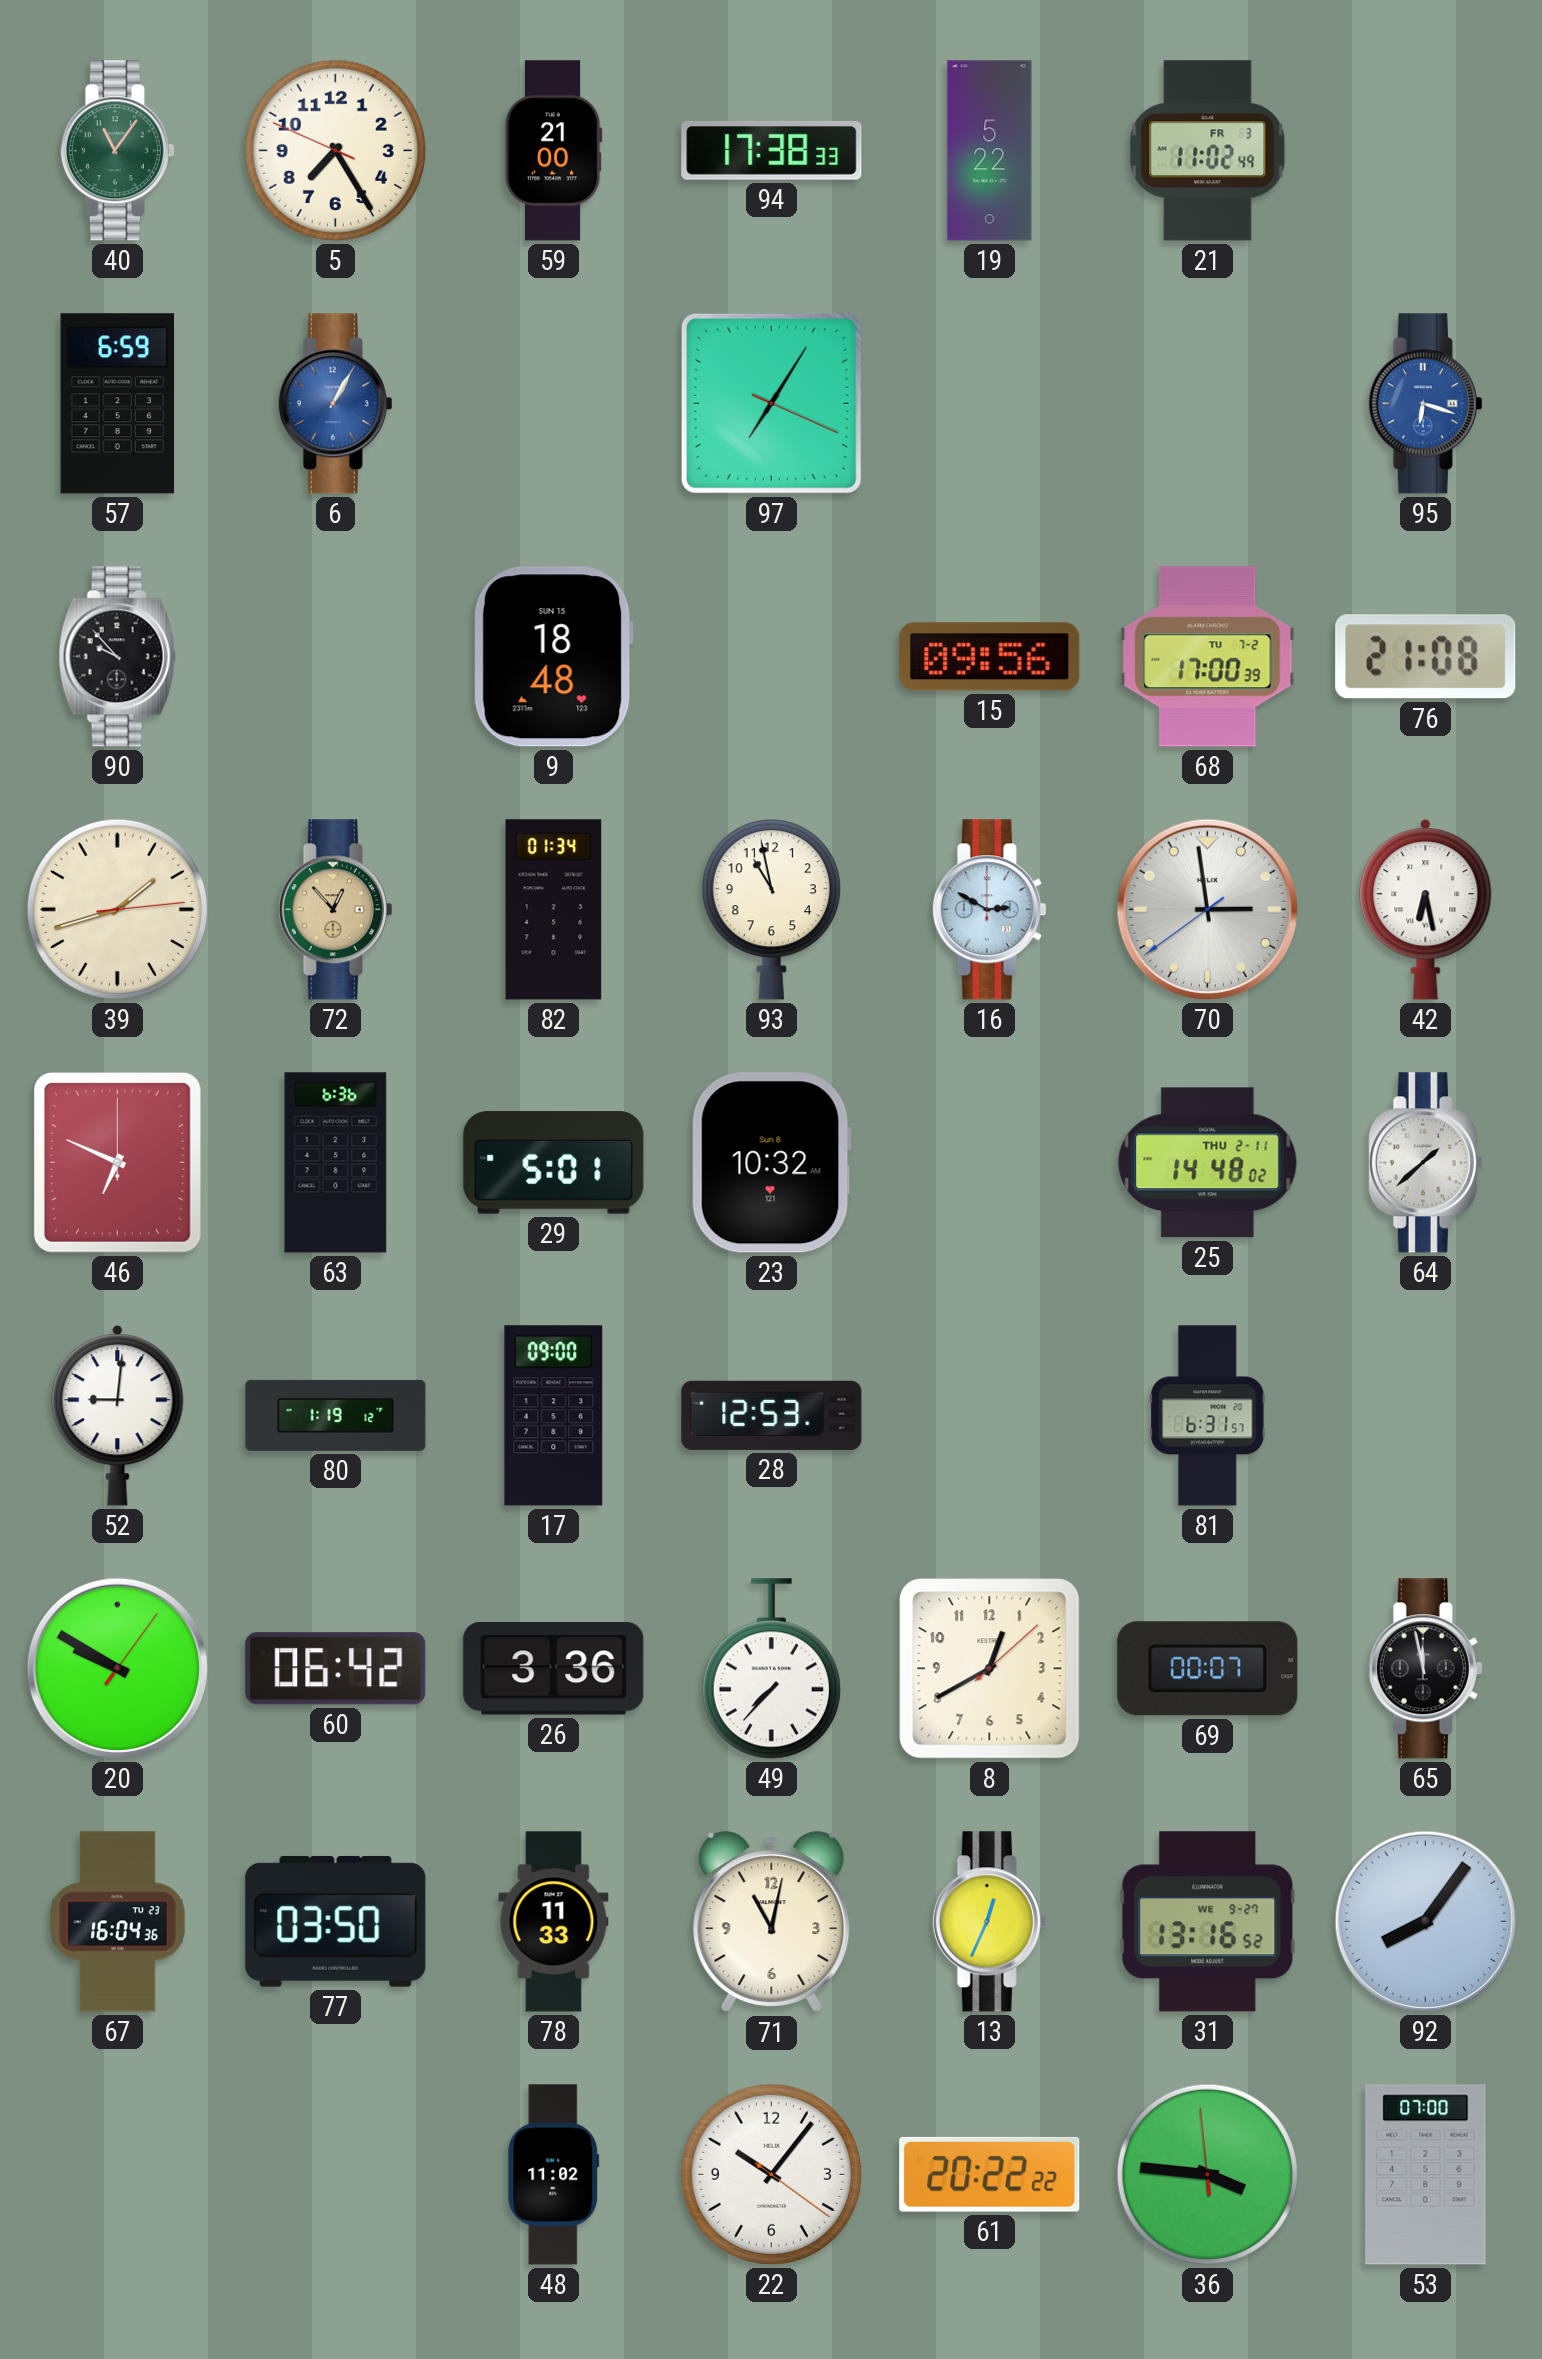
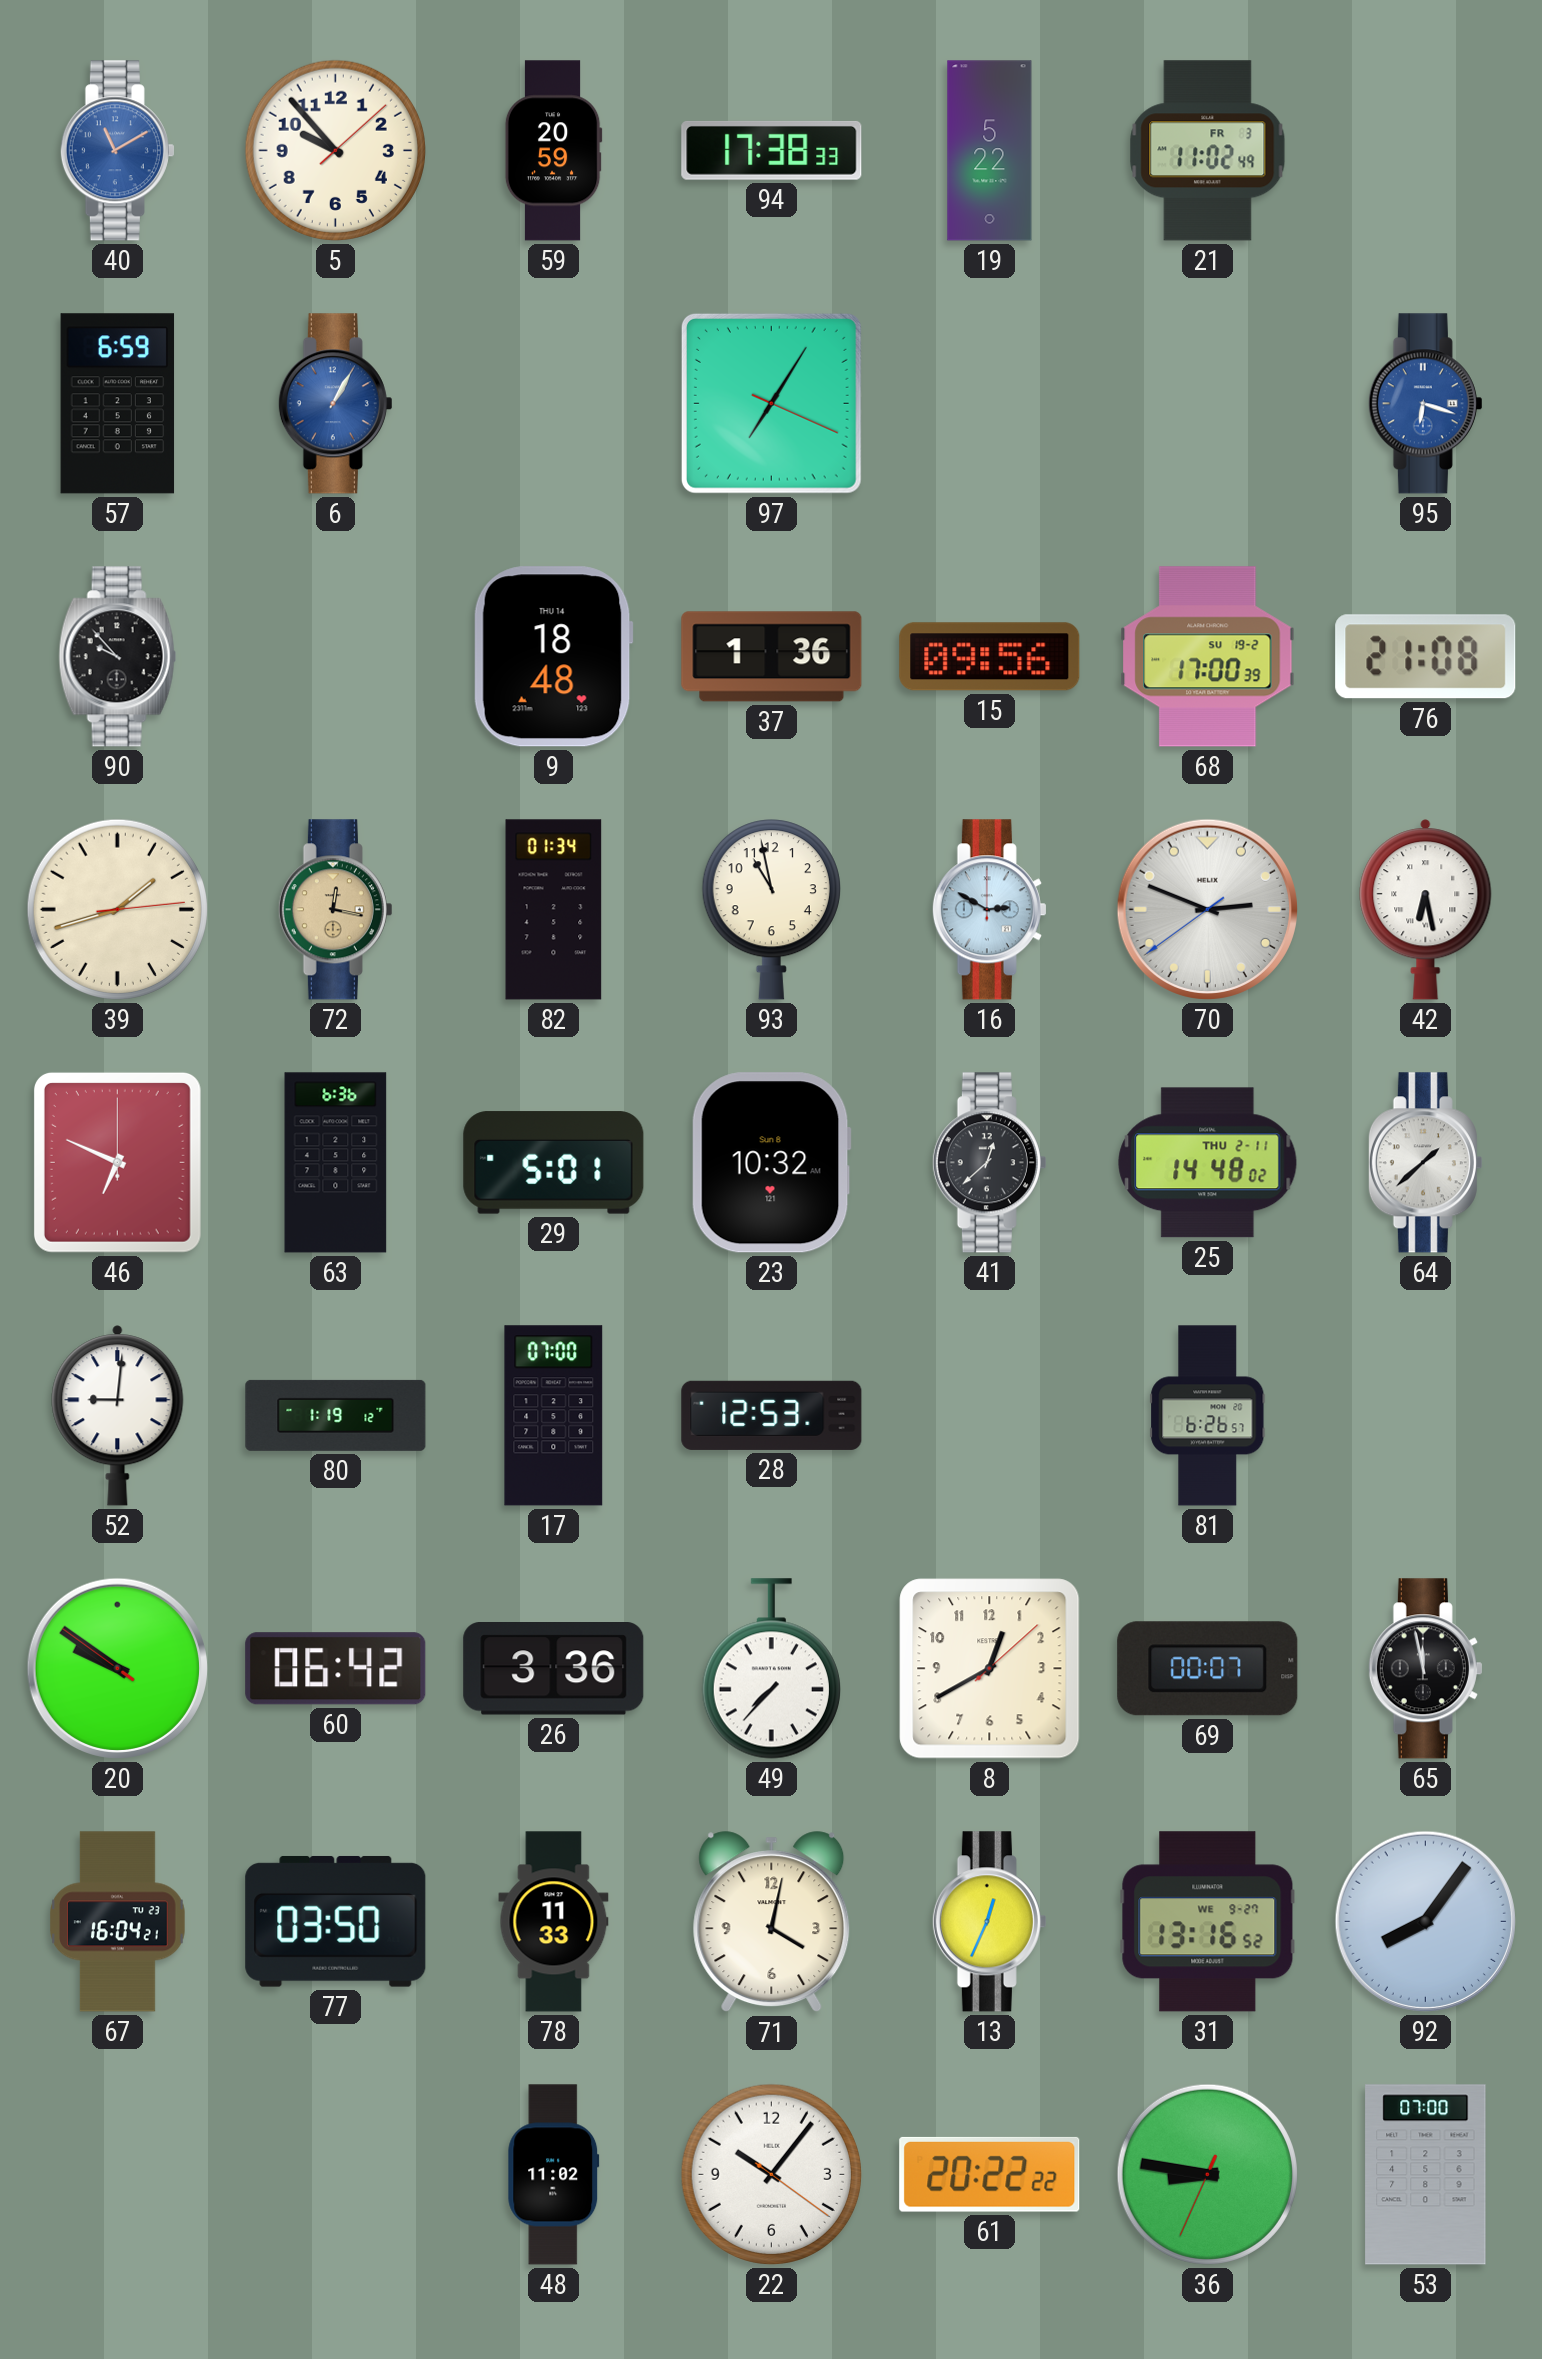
40: 11:06 -> 11:10 (117, 151)
40 dial: green -> blue (117, 151)
5: 7:24 -> 9:53 (335, 150)
59: 21:00 -> 20:59 (553, 151)
9 date: SUN 15 -> THU 14 (553, 657)
37: none -> 1:36 (772, 657)
68 date: TU 7-2 -> SU 19-2 (1208, 657)
72: 12:53 -> 12:17 (335, 910)
70: 2:58 -> 2:48 (1207, 909)
41: none -> 12:38 (989, 1163)
17: 09:00 -> 07:00 (554, 1416)
81: 6:31 -> 6:26 (1208, 1416)
20: 9:50:06 -> 9:50:51 (117, 1668)
67: 16:04:36 -> 16:04:21 (118, 1922)
71: 11:02 -> 4:02 (772, 1922)
36: 3:45 -> 8:46 (1207, 2174)
